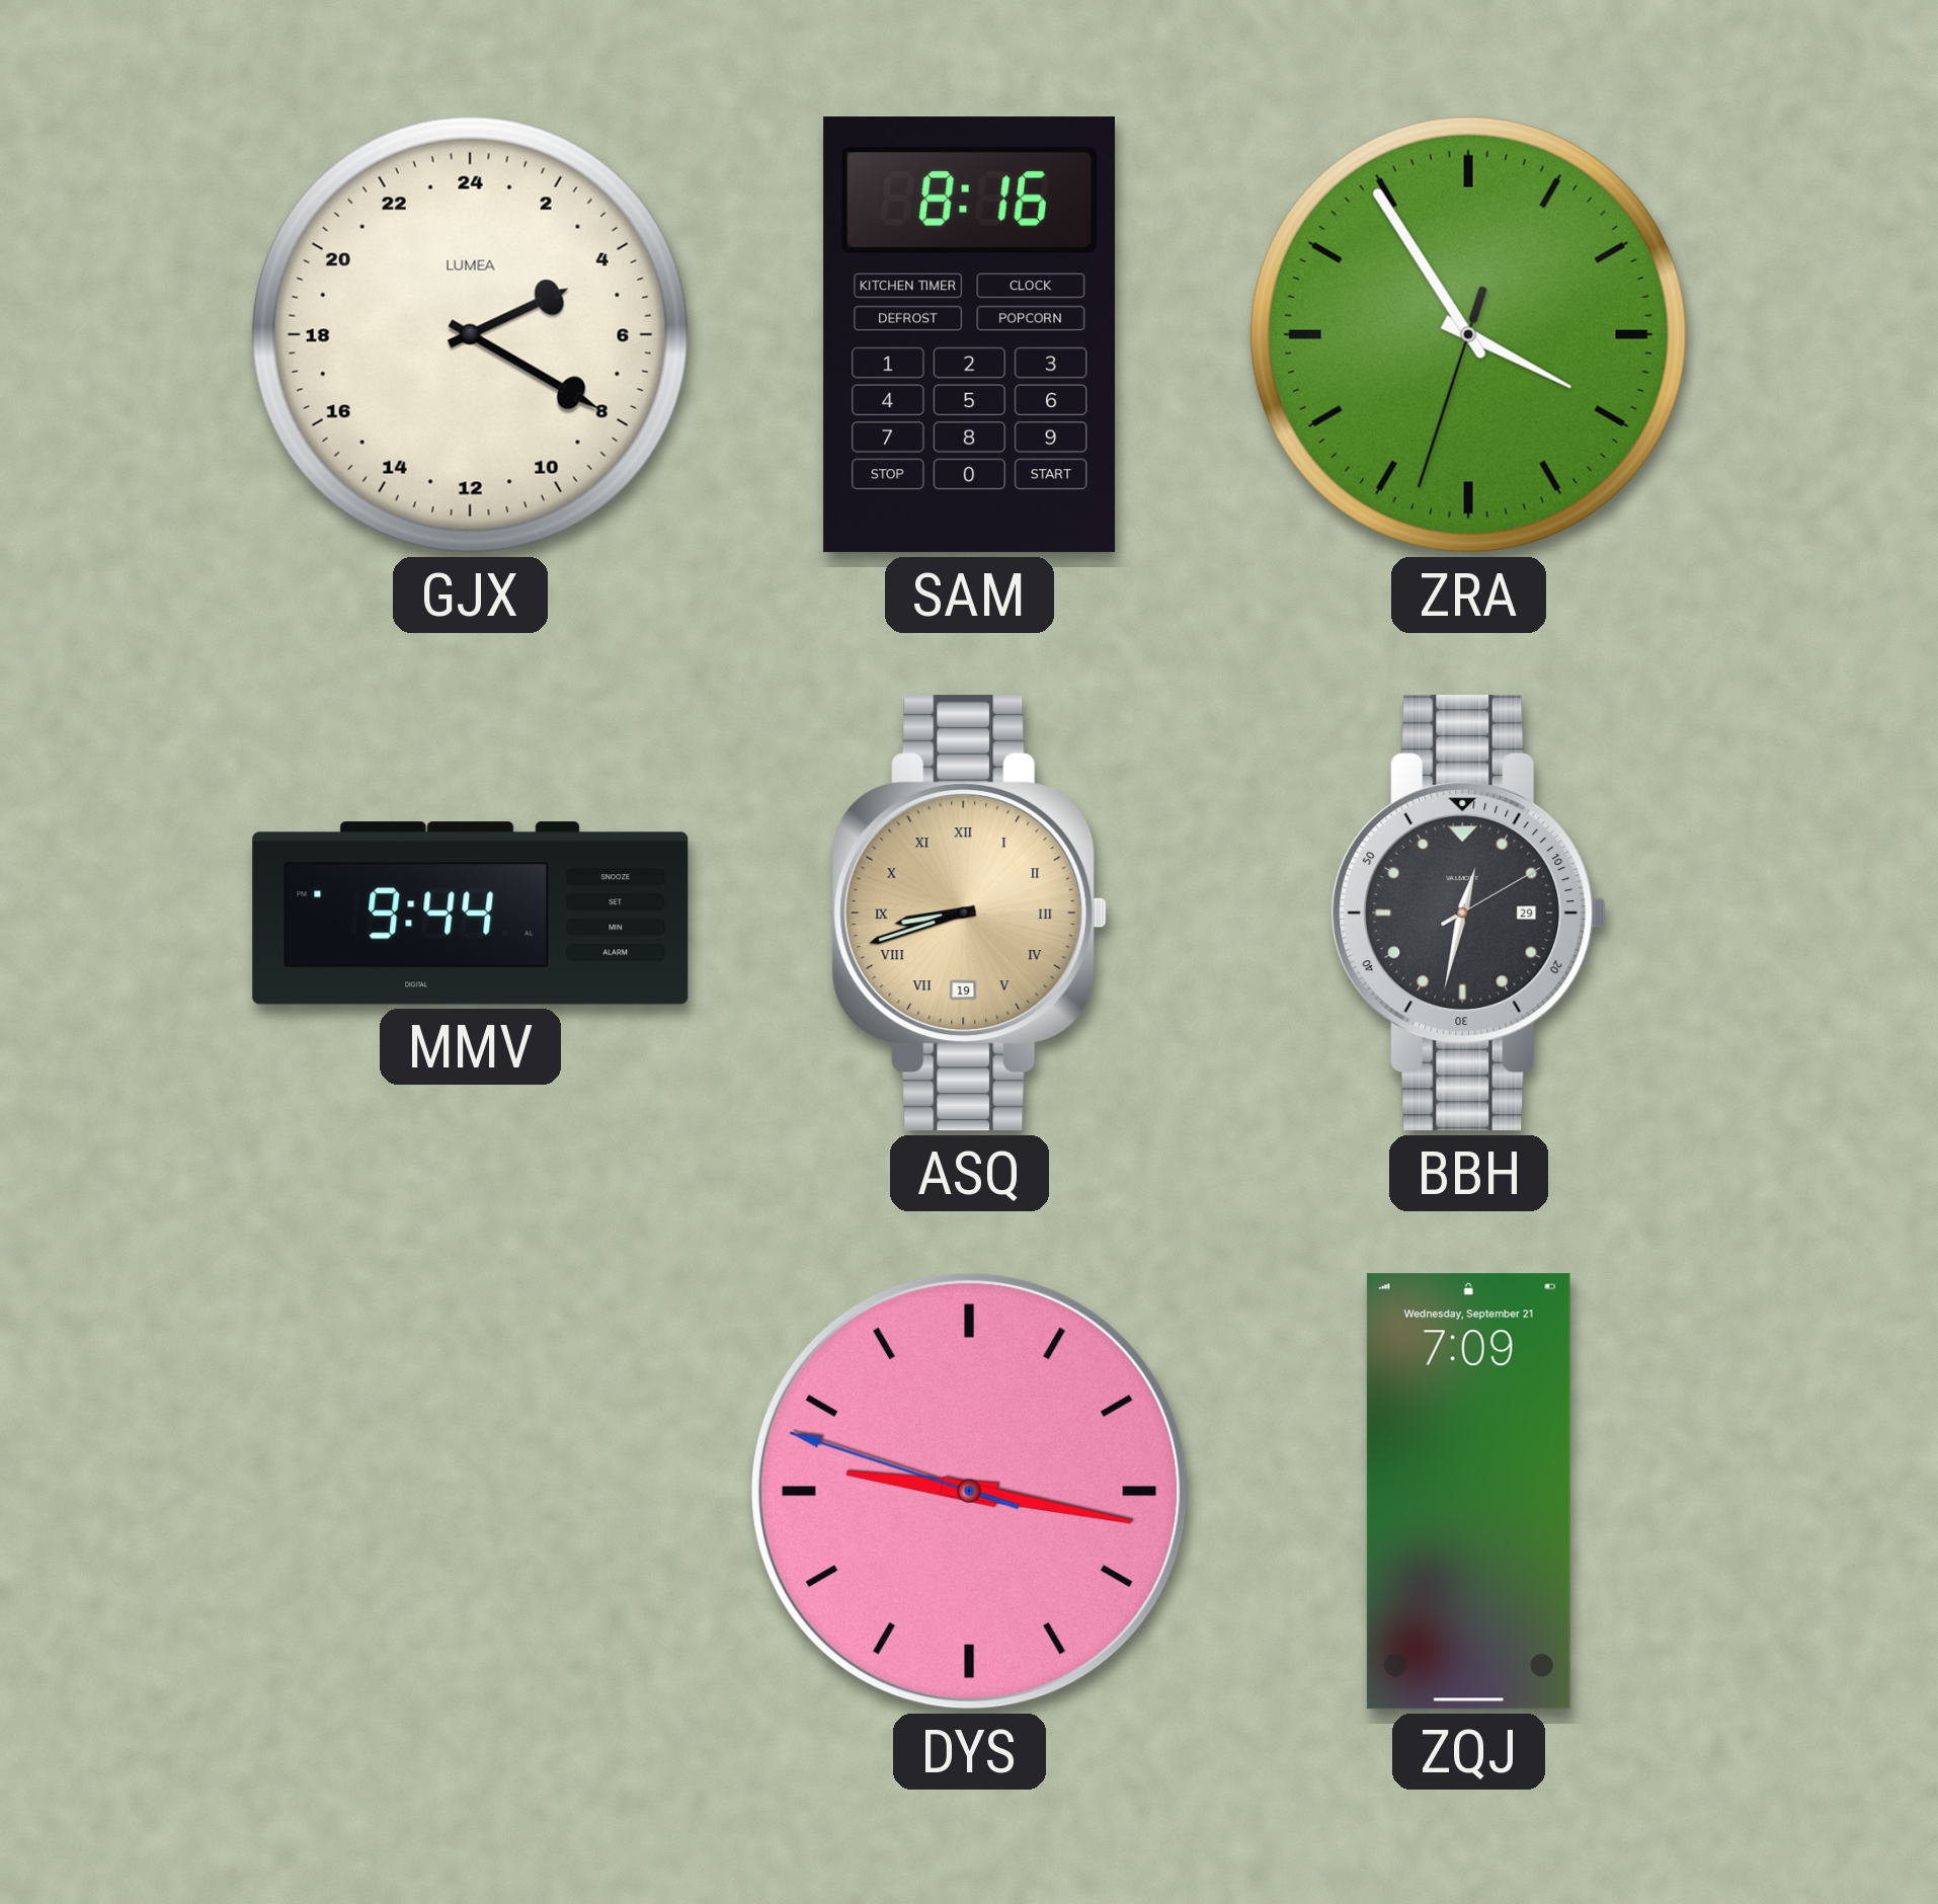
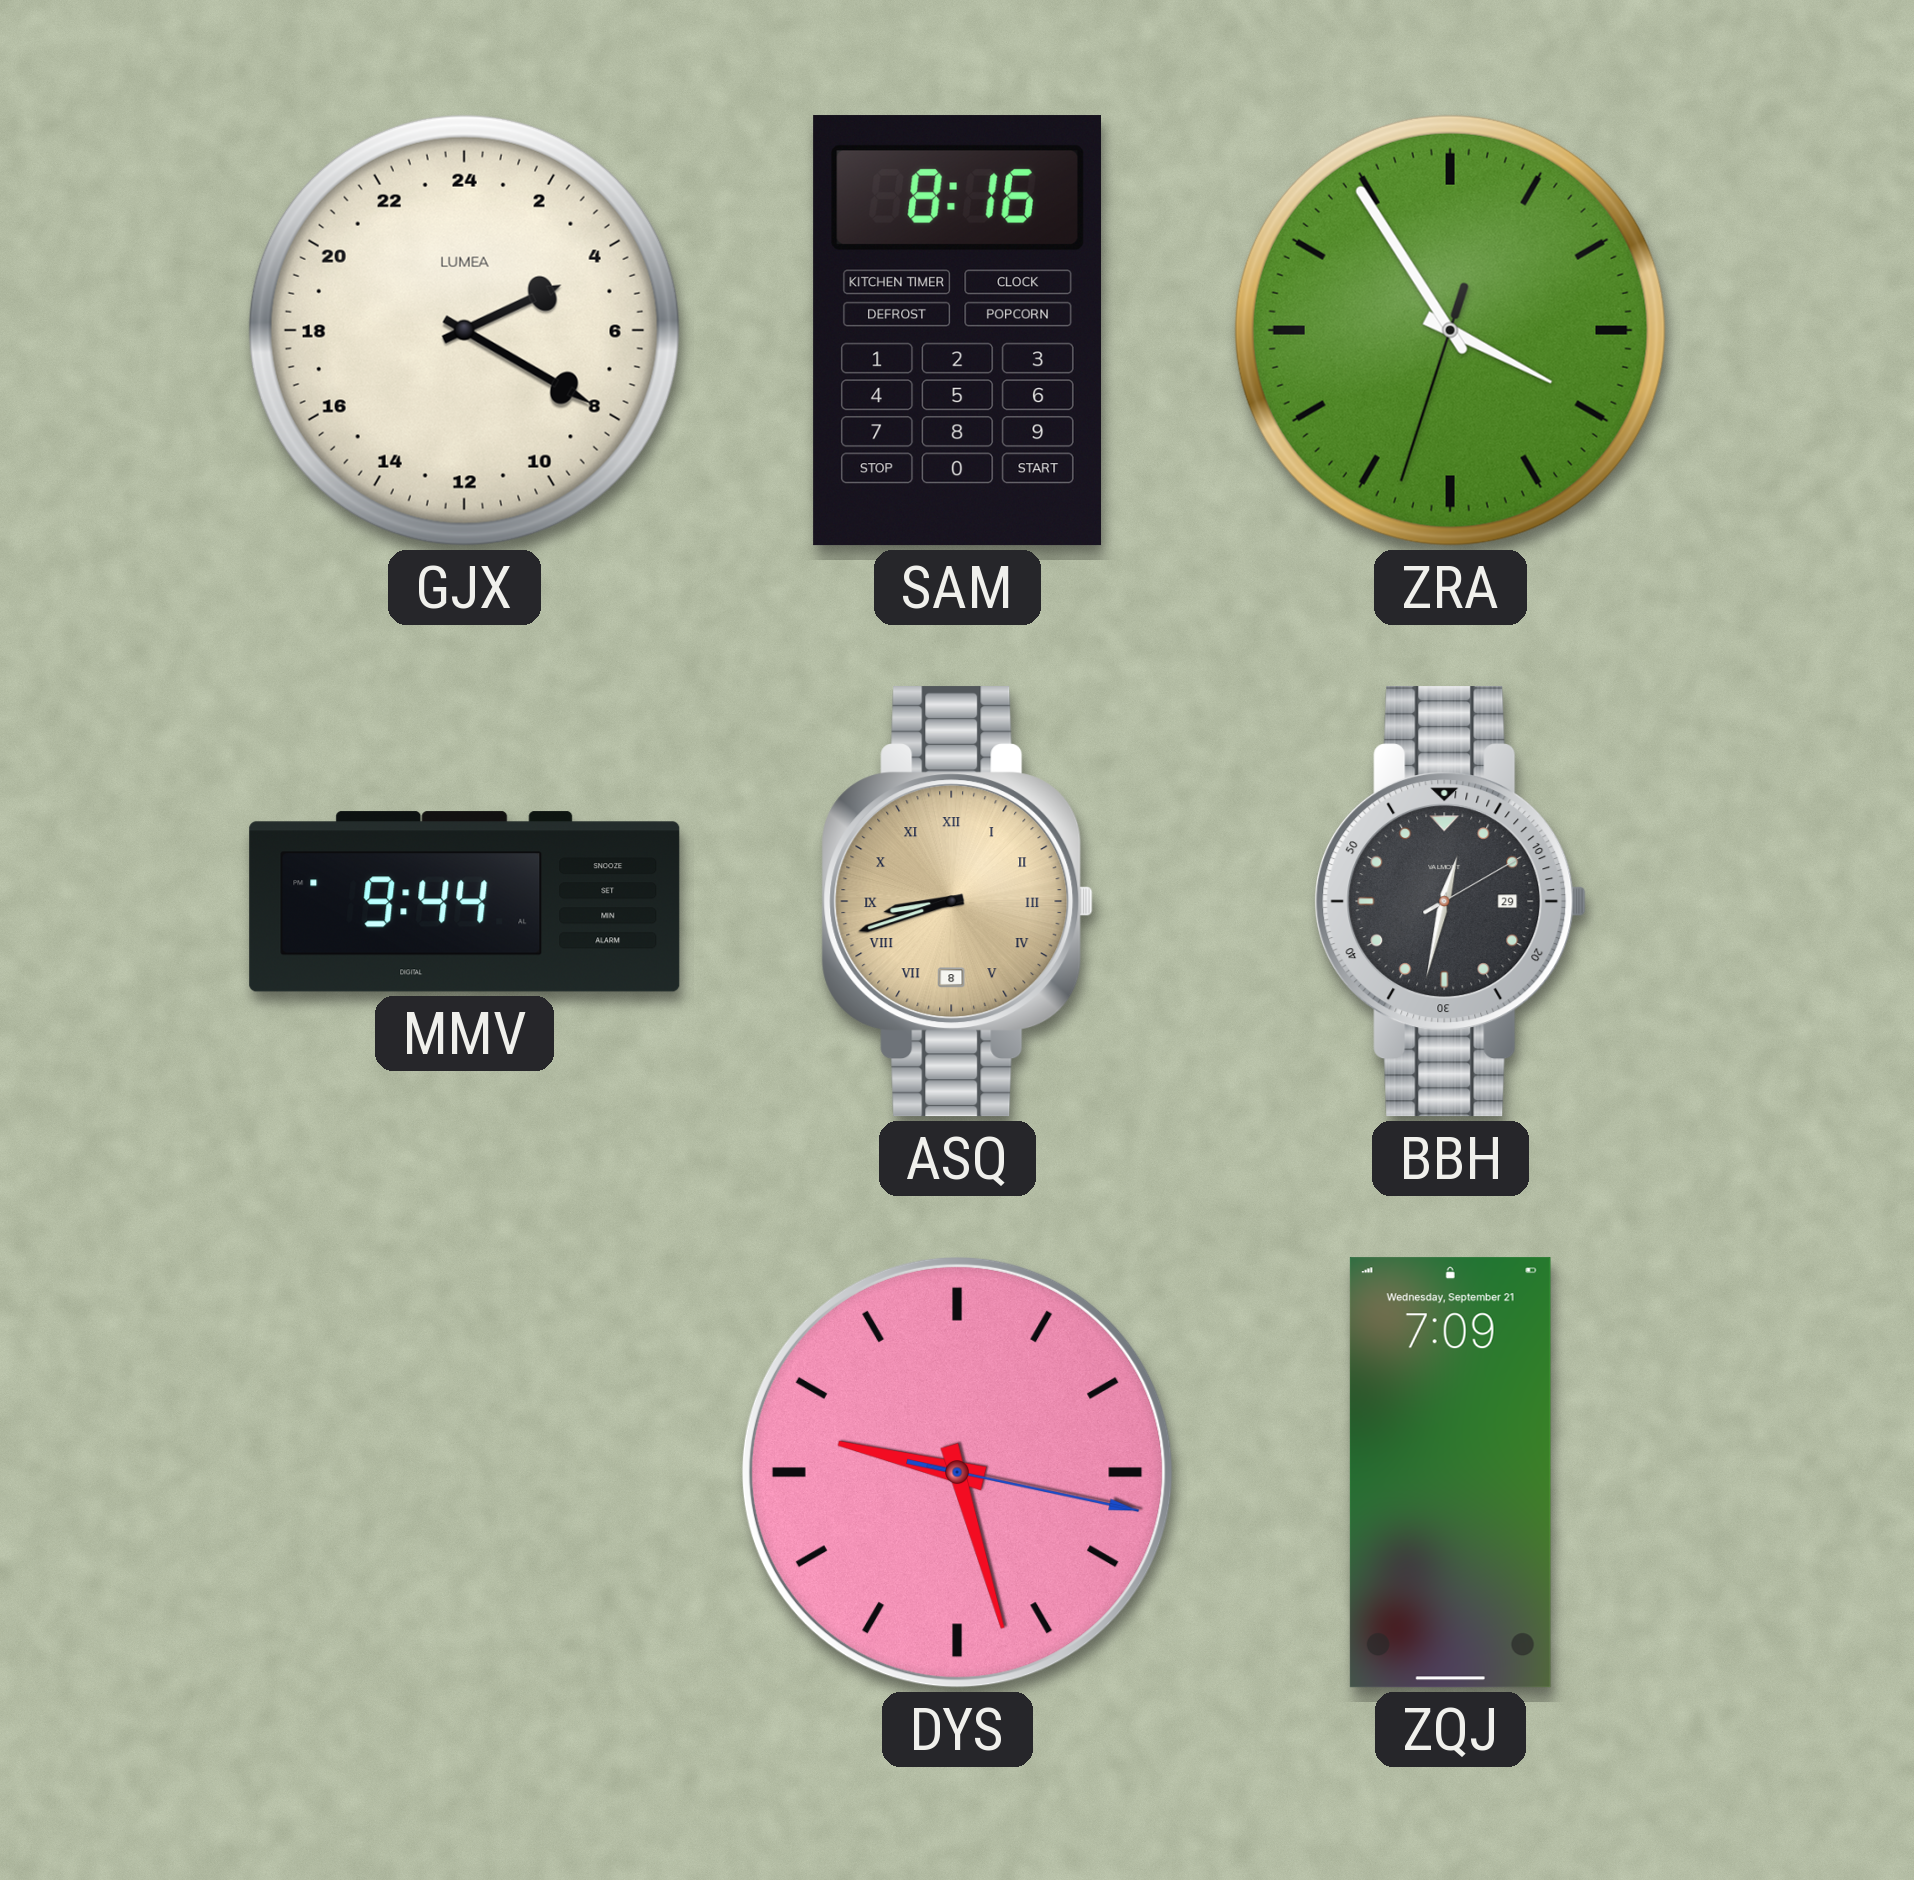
ASQ date: 19 -> 8 (958, 902)
DYS: 9:16 -> 9:27 (957, 1472)
